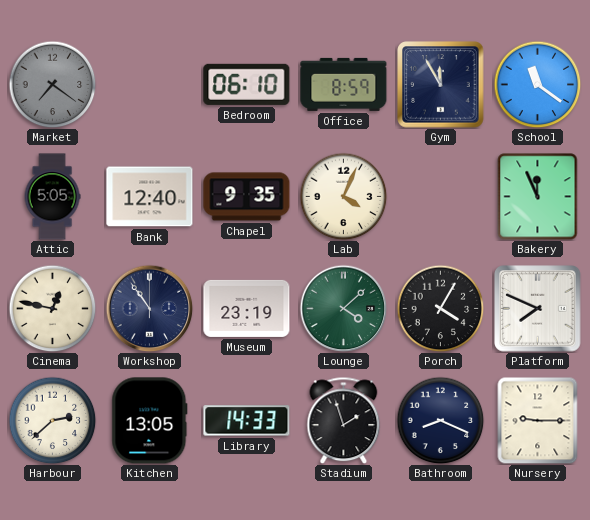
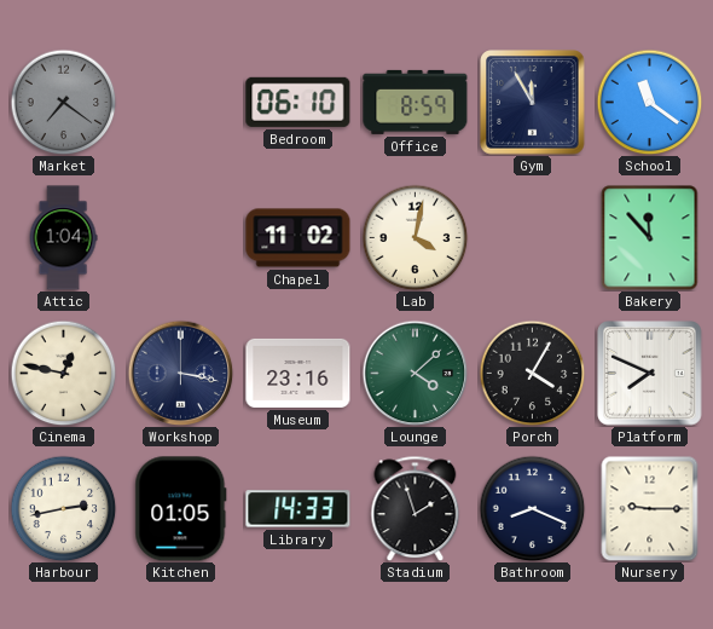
Attic: 5:05 -> 1:04 (63, 238)
Bank: 12:40 -> none (150, 197)
Chapel: 9:35 -> 11:02 (298, 238)
Lab: 4:04 -> 4:02 (415, 237)
Bakery: 11:56 -> 11:53 (650, 238)
Workshop: 10:54 -> 3:17 (180, 373)
Museum: 23:19 -> 23:16 (298, 373)
Harbour: 2:38 -> 2:43 (63, 508)
Kitchen: 13:05 -> 01:05 (181, 509)
